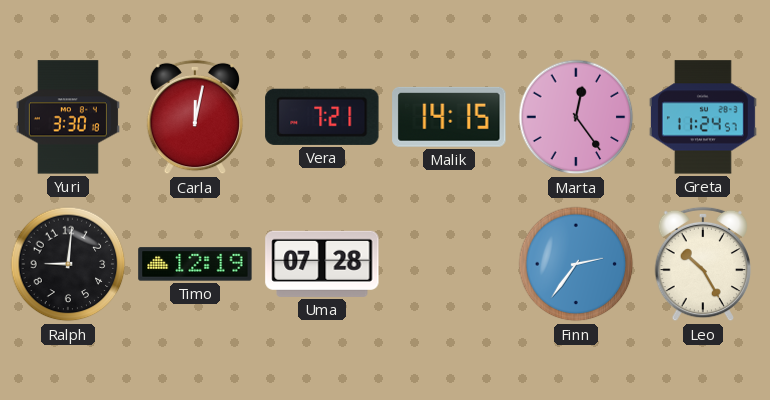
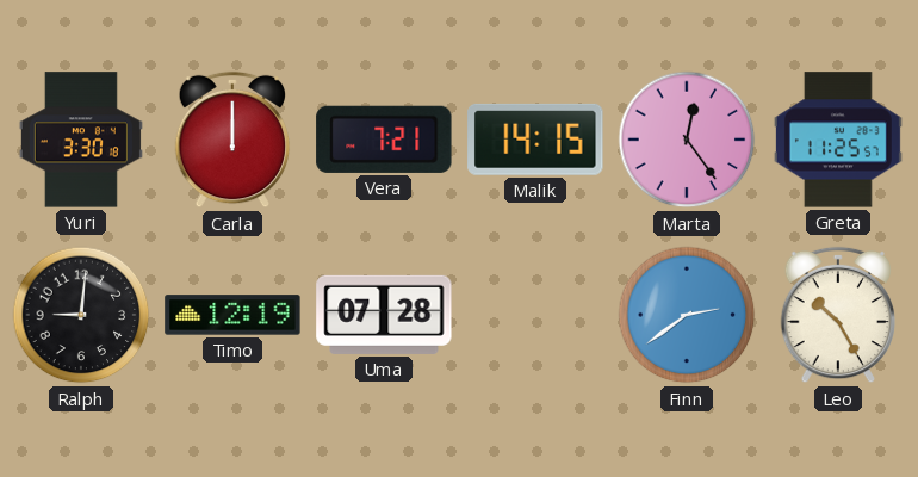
Carla: 12:02 -> 12:00 (232, 140)
Greta: 11:24 -> 11:25 (838, 140)
Finn: 2:36 -> 2:39 (687, 315)
